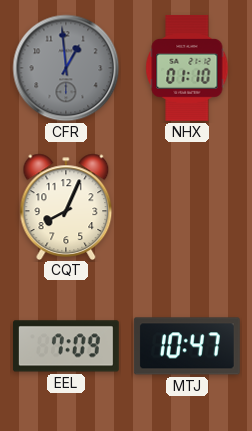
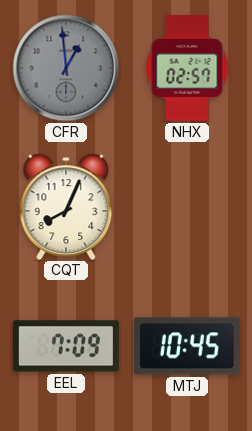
NHX: 01:10 -> 02:57 (187, 68)
MTJ: 10:47 -> 10:45 (187, 346)
